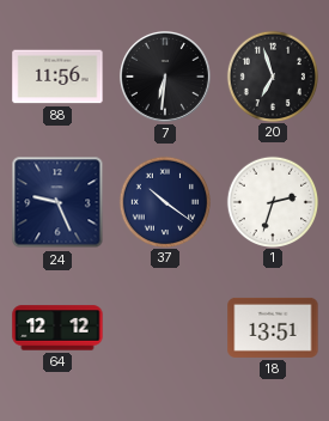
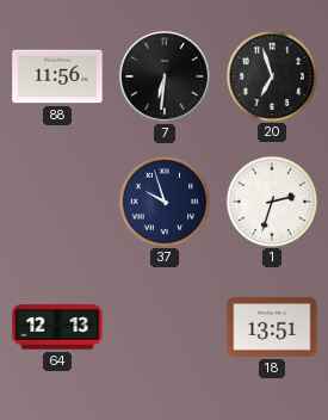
24: 9:26 -> none (57, 202)
37: 10:21 -> 9:57 (163, 200)
64: 12:12 -> 12:13 (57, 327)
